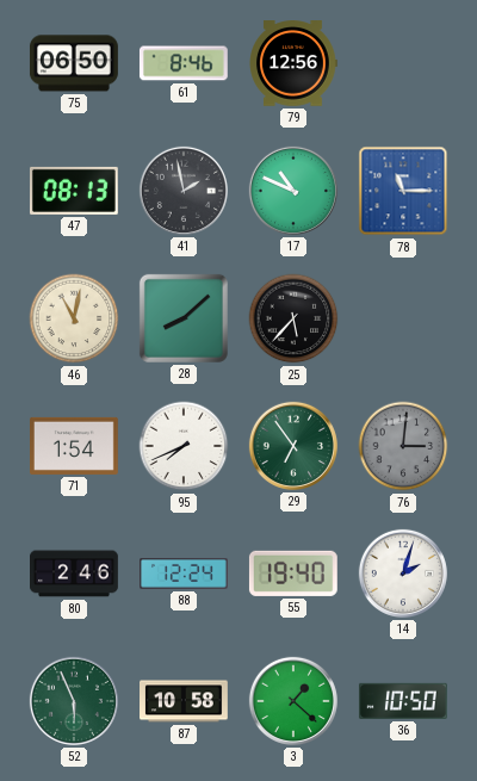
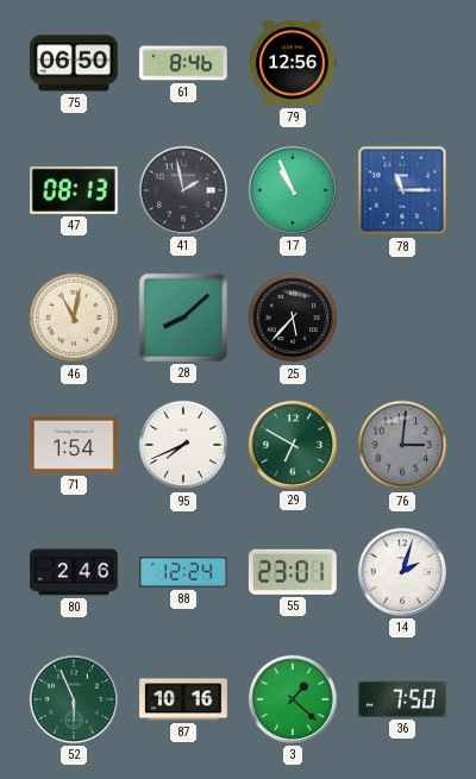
17: 10:49 -> 10:56 (293, 190)
29: 6:54 -> 6:50 (293, 445)
55: 19:40 -> 23:01 (293, 572)
87: 10:58 -> 10:16 (184, 699)
36: 10:50 -> 7:50 (402, 699)
